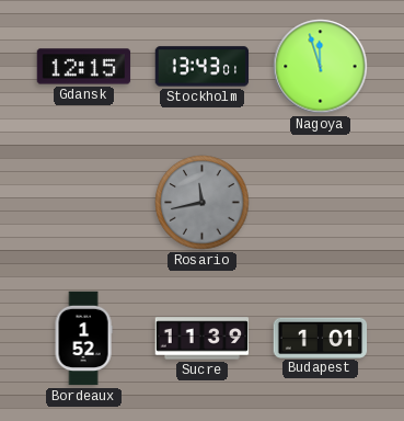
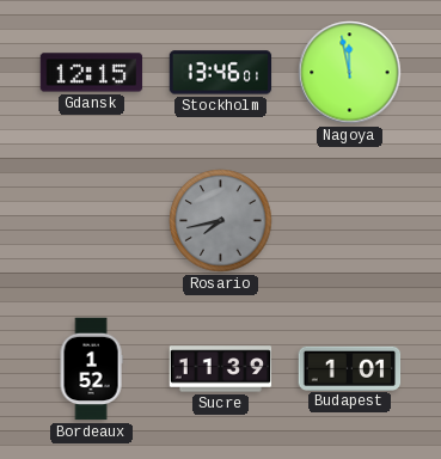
Stockholm: 13:43 -> 13:46 (221, 73)
Nagoya: 11:57 -> 11:58 (350, 73)
Rosario: 11:43 -> 7:43 (221, 221)
